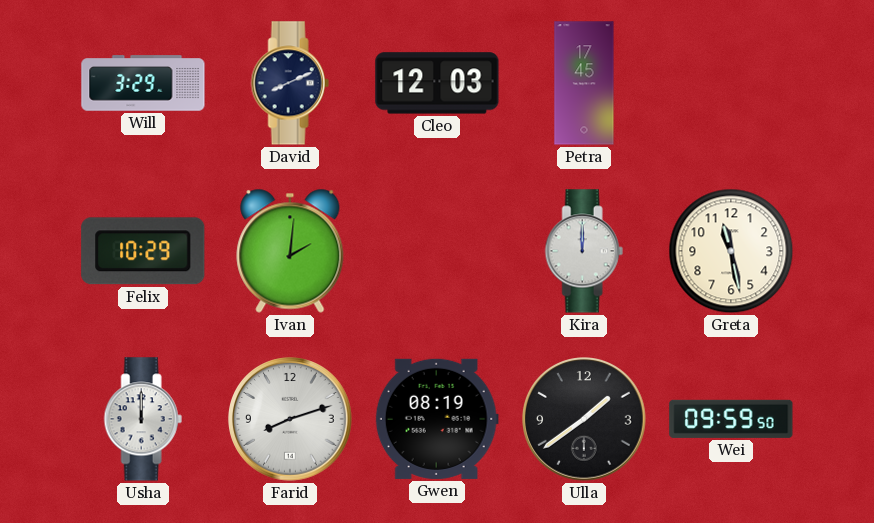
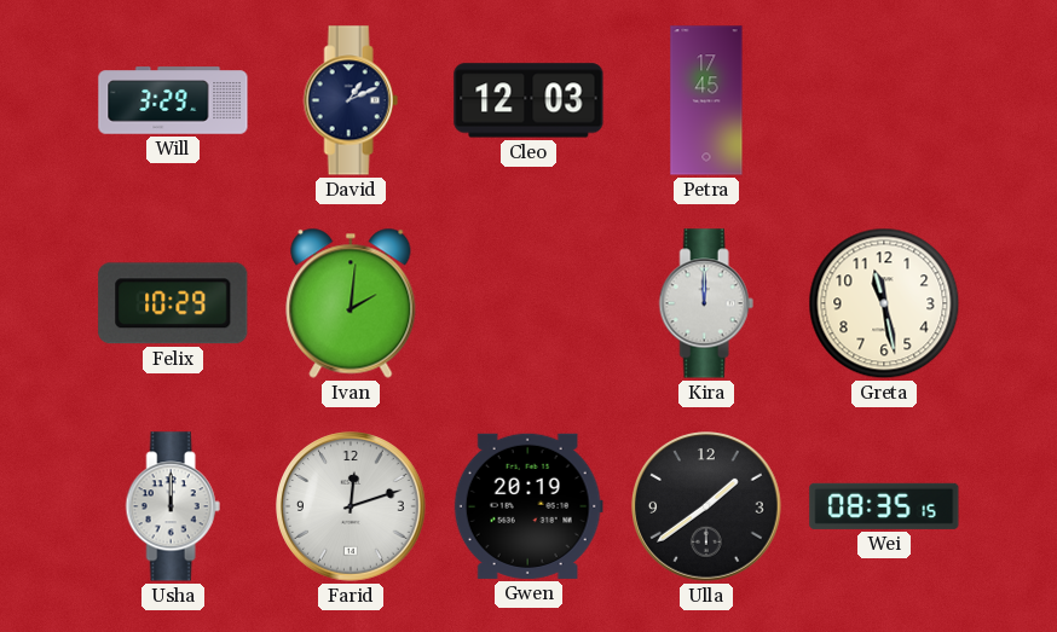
David: 8:11 -> 1:11 (351, 100)
Farid: 8:12 -> 12:12 (352, 508)
Gwen: 08:19 -> 20:19 (528, 506)
Wei: 09:59 -> 08:35 (884, 506)
